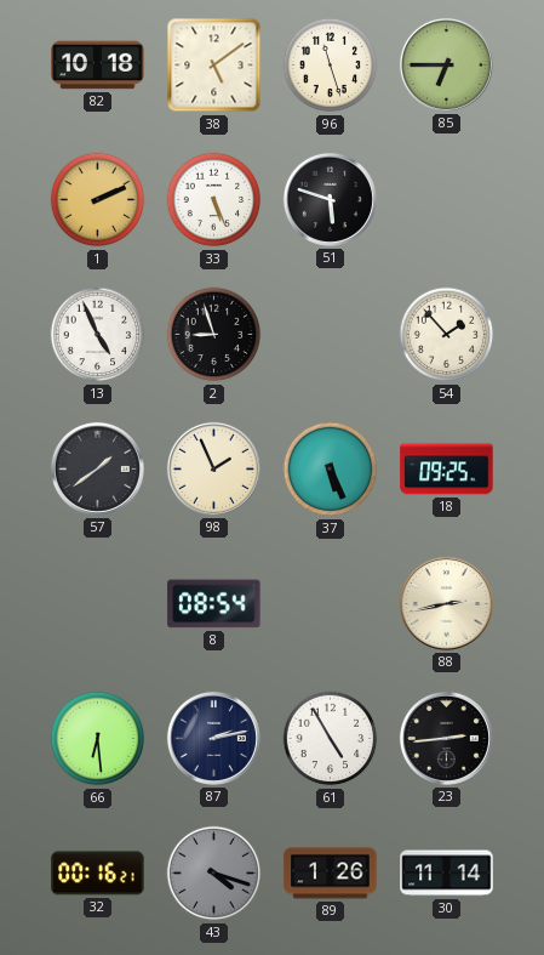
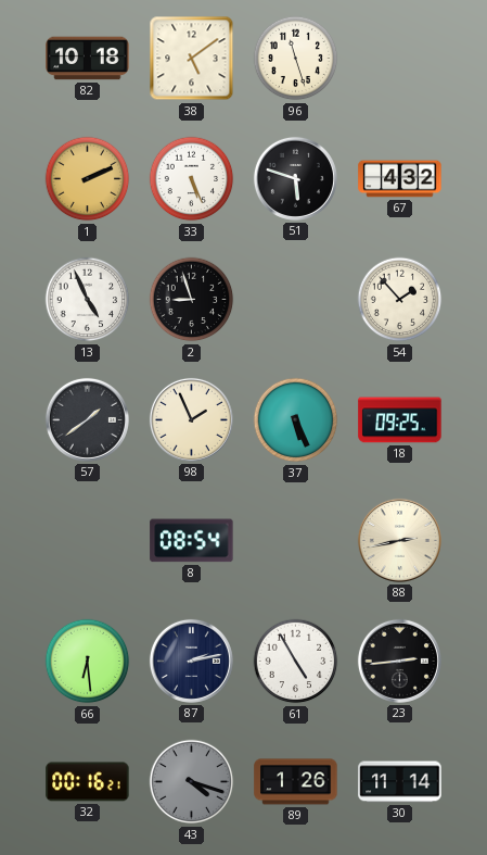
85: 6:45 -> none (446, 64)
67: none -> 4:32 (400, 179)
